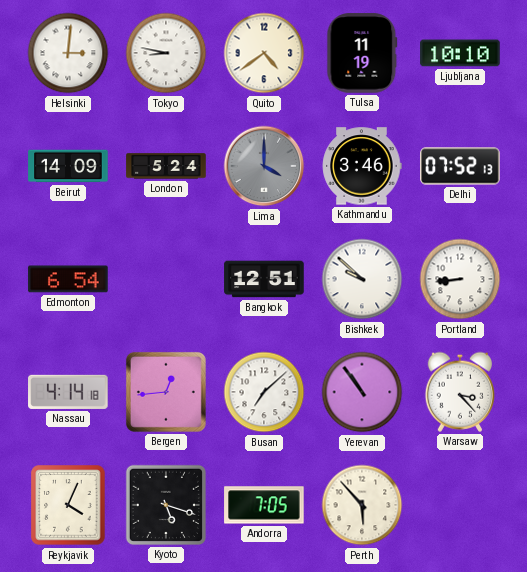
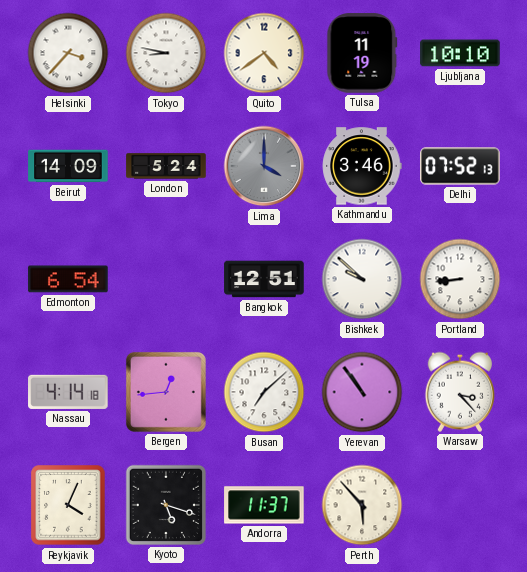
Helsinki: 3:01 -> 3:37 (68, 53)
Andorra: 7:05 -> 11:37 (264, 505)
